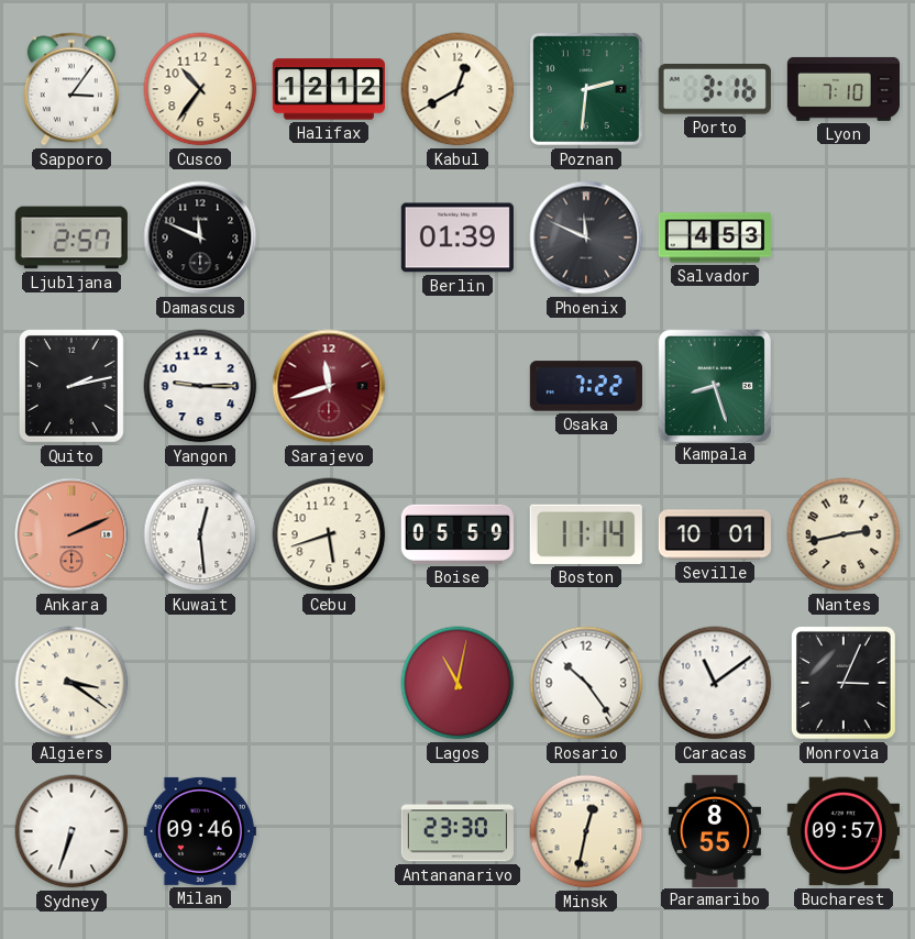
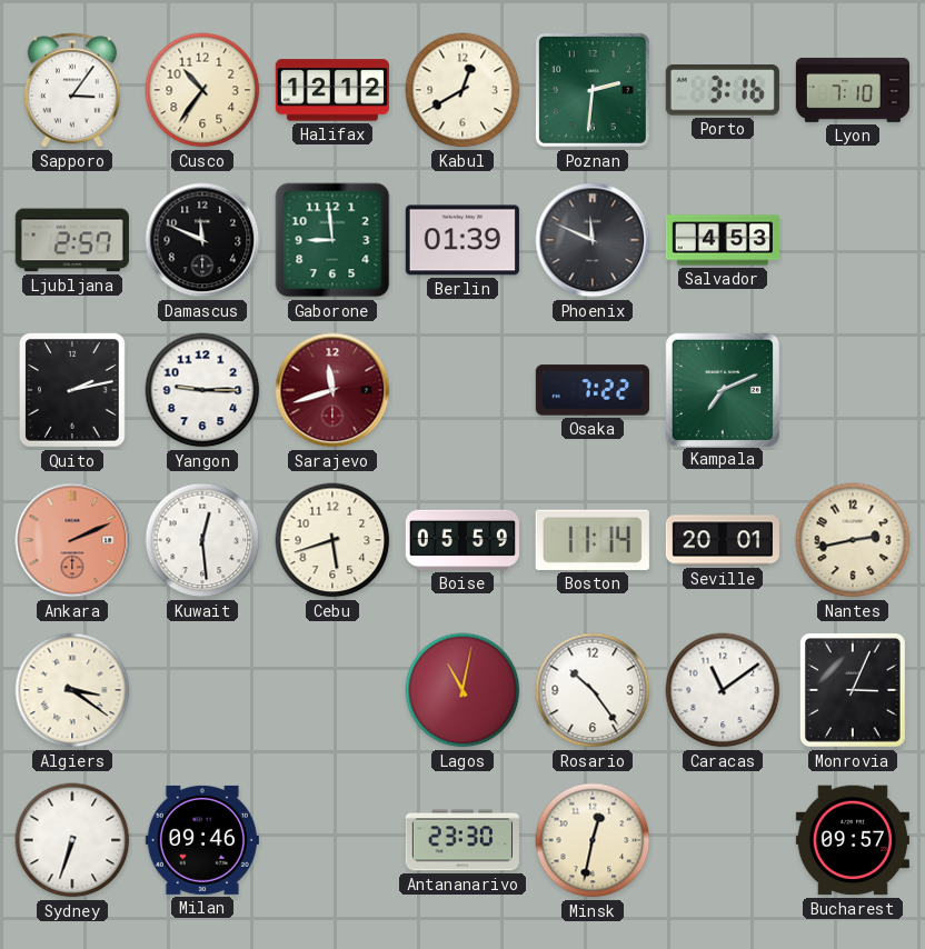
Gaborone: none -> 8:59 (332, 240)
Kampala: 8:27 -> 7:11 (722, 389)
Seville: 10:01 -> 20:01 (722, 540)
Paramaribo: 8:55 -> none (715, 830)
